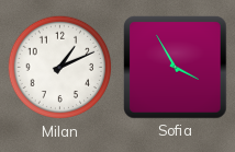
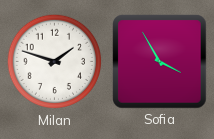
Milan: 1:11 -> 1:48 (55, 62)
